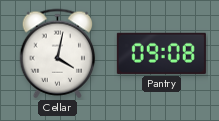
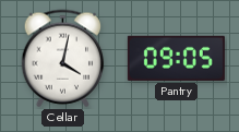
Pantry: 09:08 -> 09:05 (176, 58)
